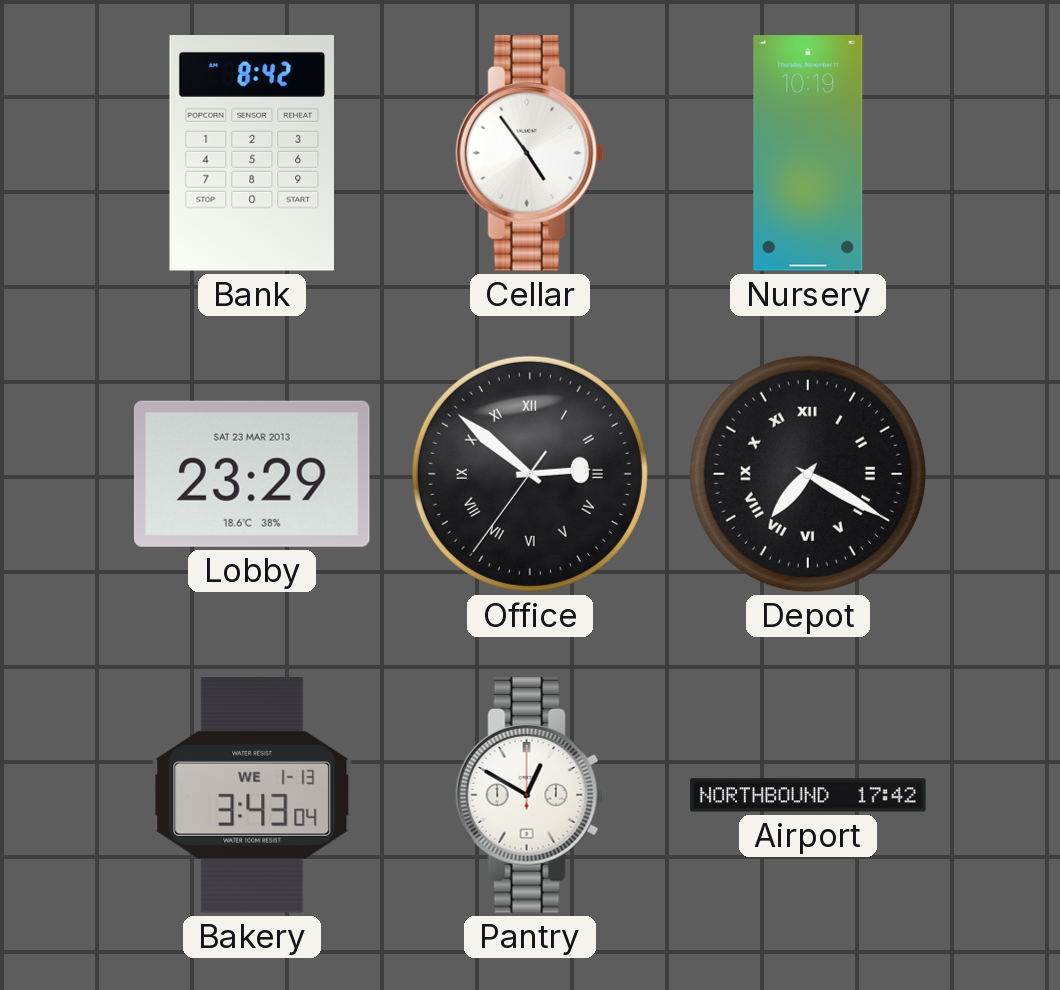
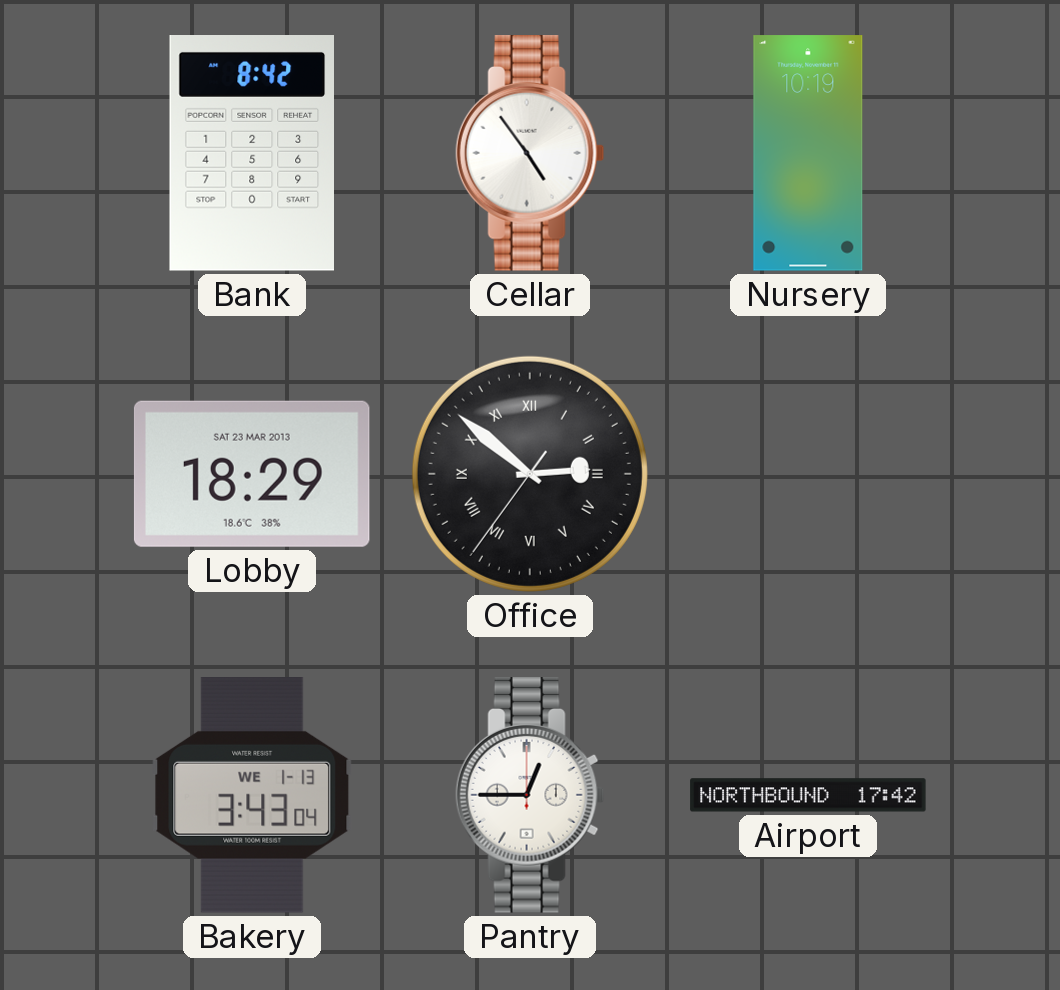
Lobby: 23:29 -> 18:29 (252, 474)
Depot: 7:20 -> none (808, 474)
Pantry: 12:50 -> 12:45 (530, 795)
